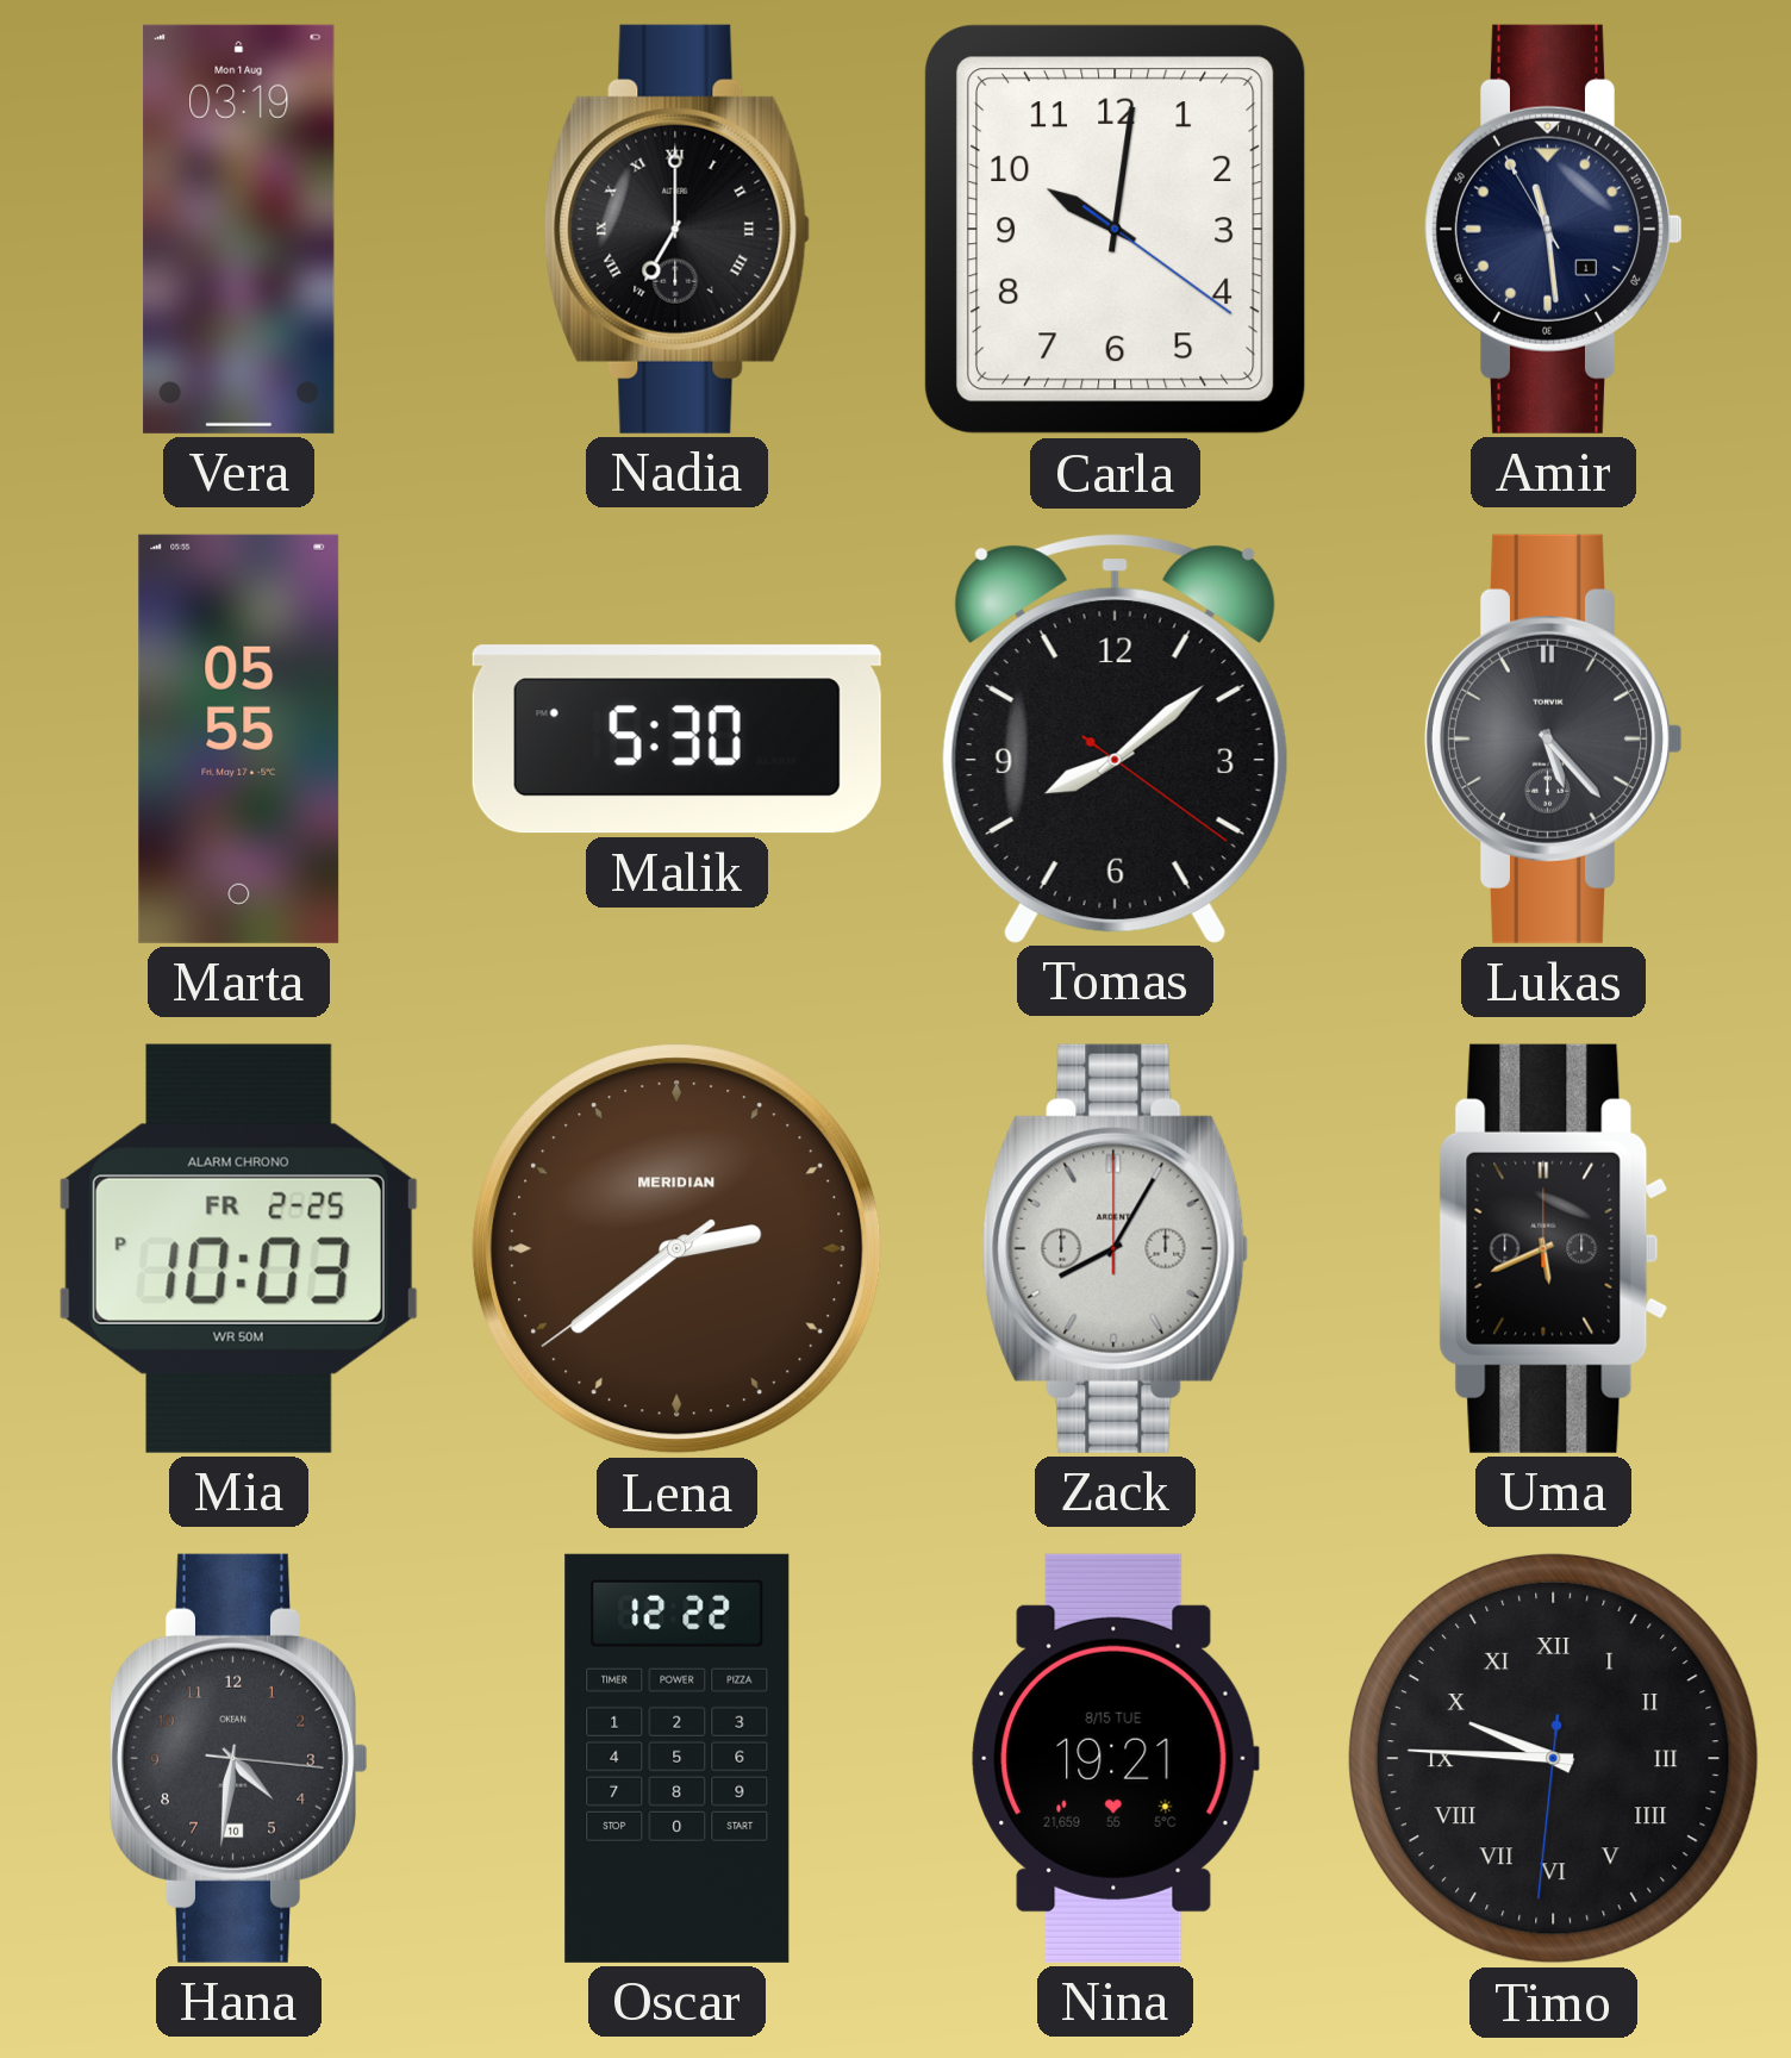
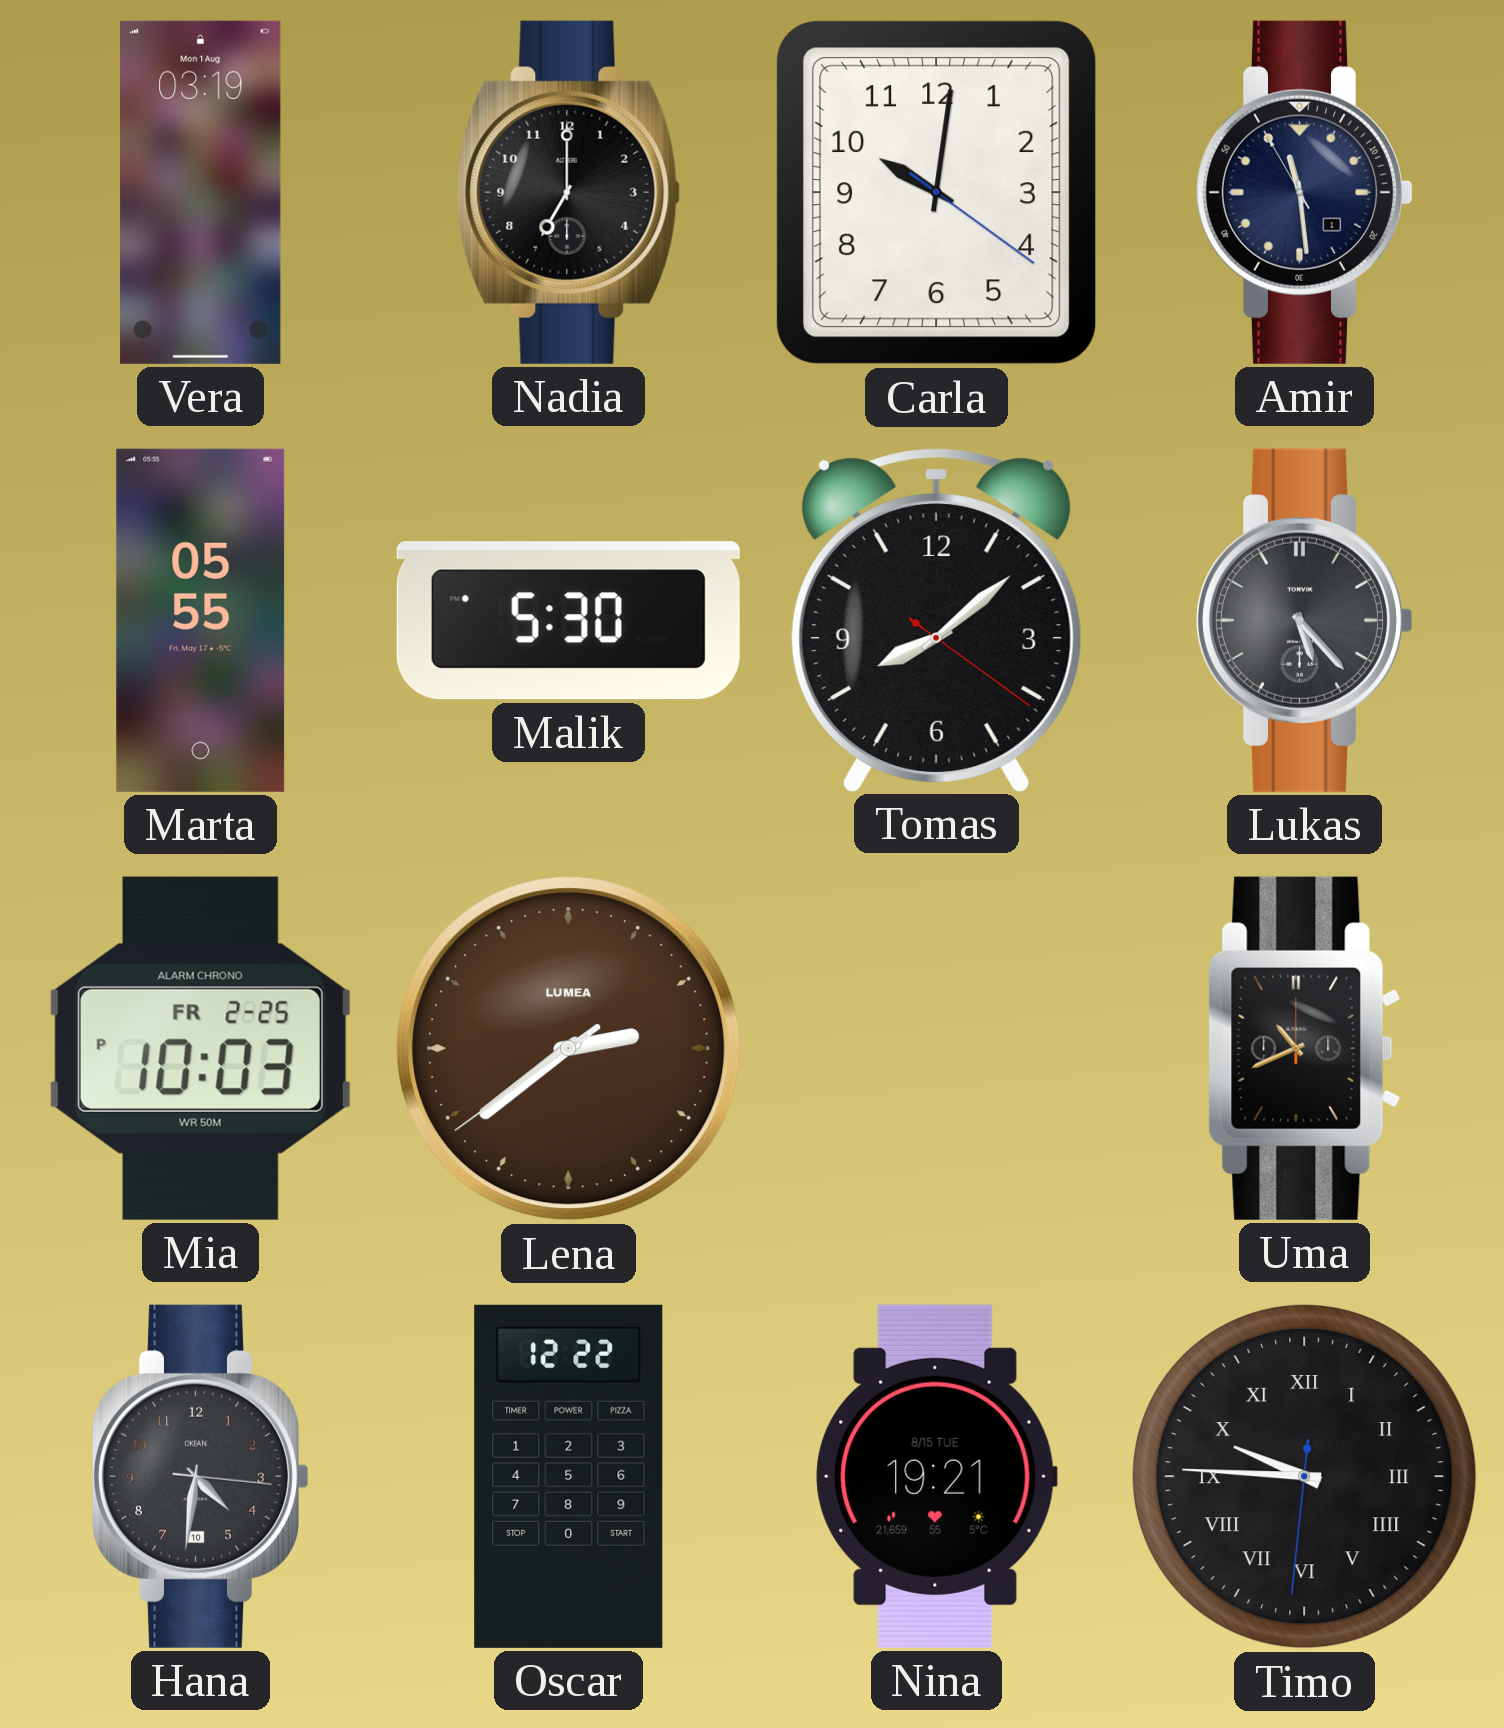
Nadia numerals: Roman -> Arabic (569, 192)
Lena brand: MERIDIAN -> LUMEA (569, 1049)
Zack: 8:05 -> none (1116, 1248)
Uma: 5:41 -> 10:41 (1305, 1048)
